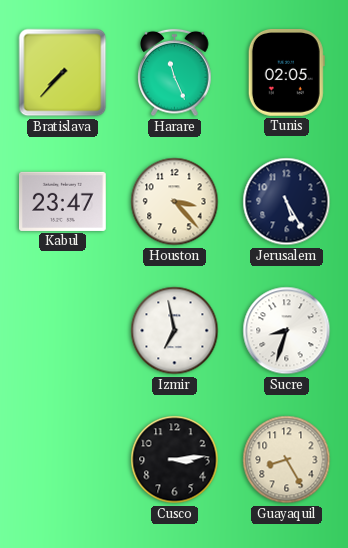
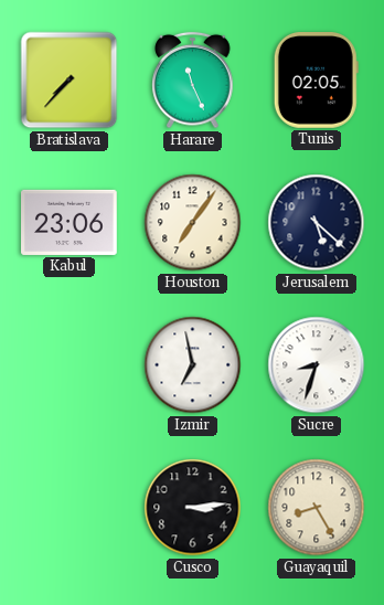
Kabul: 23:47 -> 23:06 (70, 222)
Houston: 3:23 -> 7:06 (193, 223)
Jerusalem: 5:25 -> 5:22 (317, 223)
